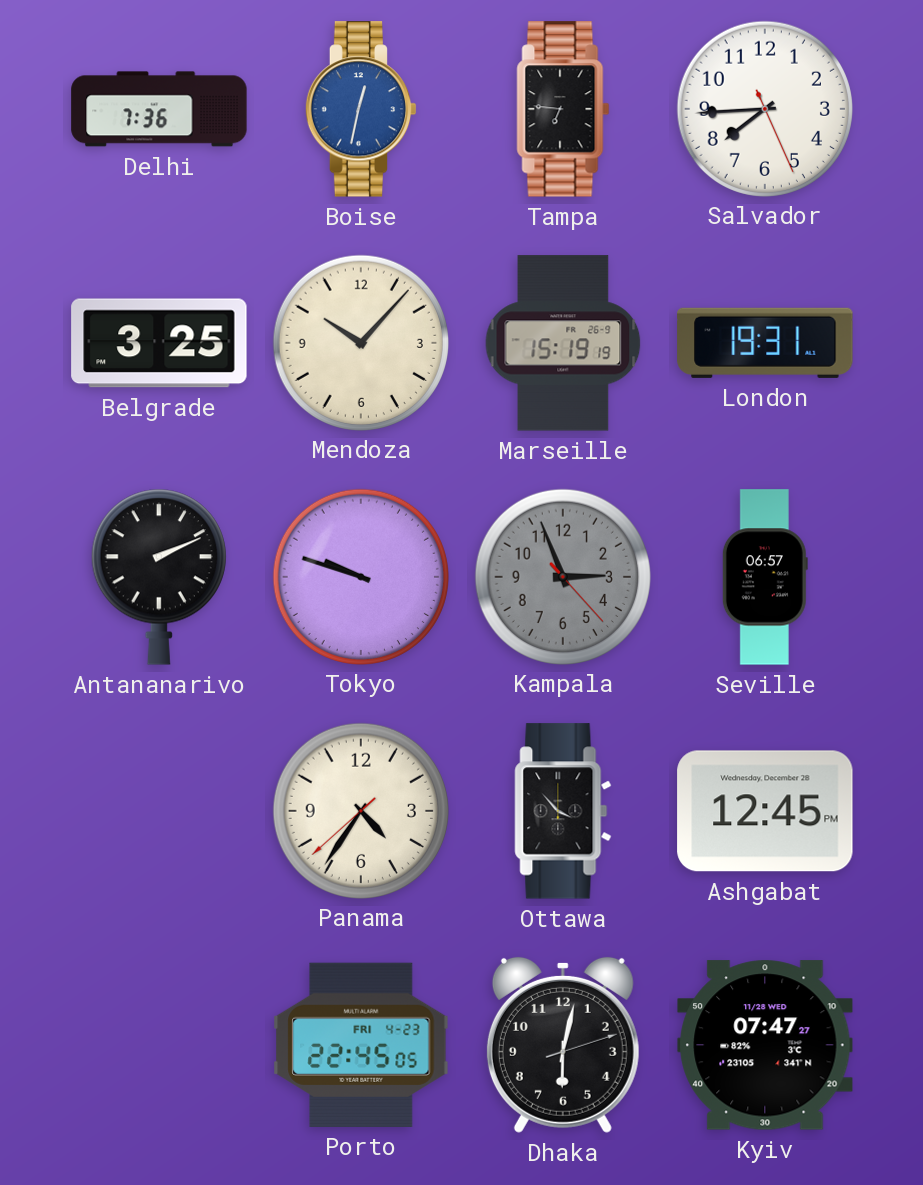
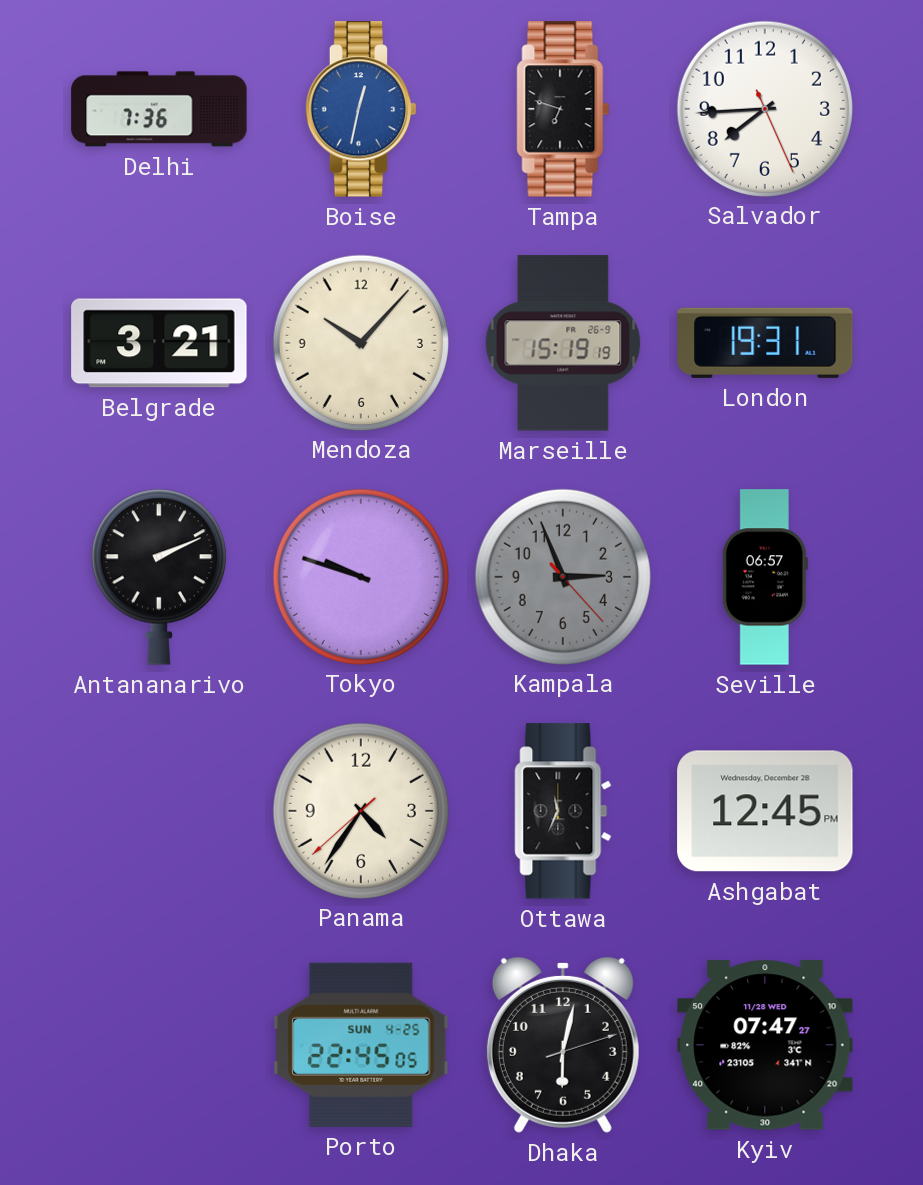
Tampa: 6:46 -> 6:48 (563, 109)
Belgrade: 3:25 -> 3:21 (159, 343)
Ottawa: 3:53 -> 11:34 (563, 811)
Porto date: FRI 4-23 -> SUN 4-25 (361, 1045)
